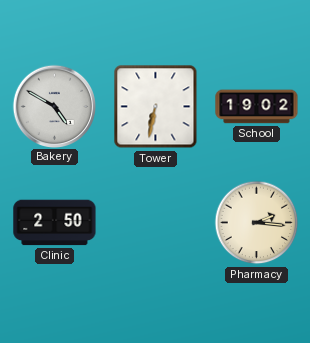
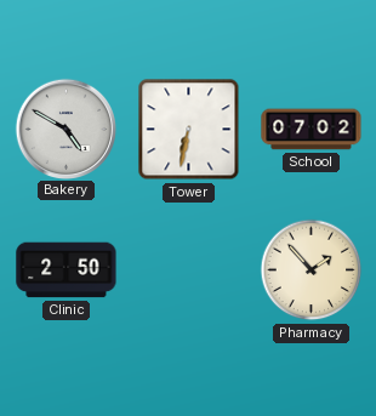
School: 19:02 -> 07:02 (312, 130)
Pharmacy: 2:16 -> 1:53 (312, 270)
